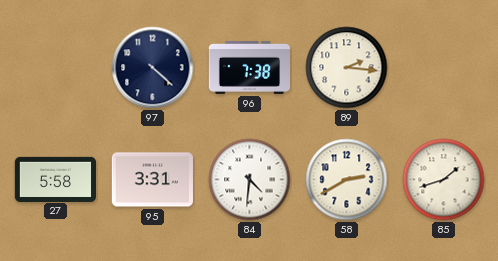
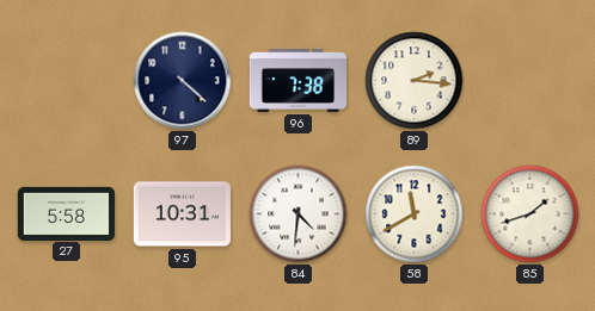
95: 3:31 -> 10:31 (182, 214)
58: 2:40 -> 11:40 (415, 214)
